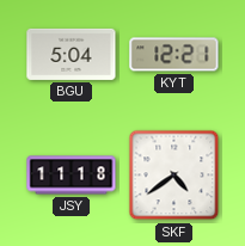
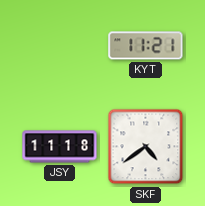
BGU: 5:04 -> none (72, 54)
KYT: 12:21 -> 11:21 (146, 46)
